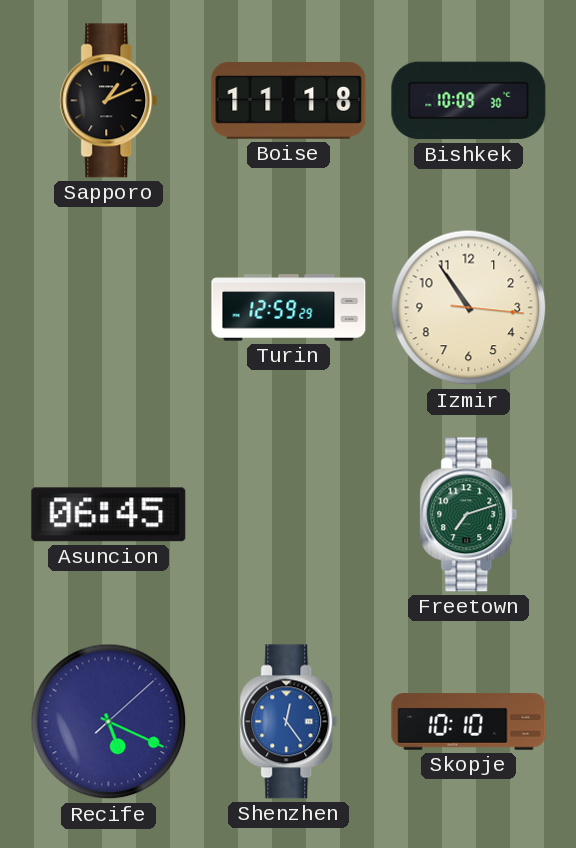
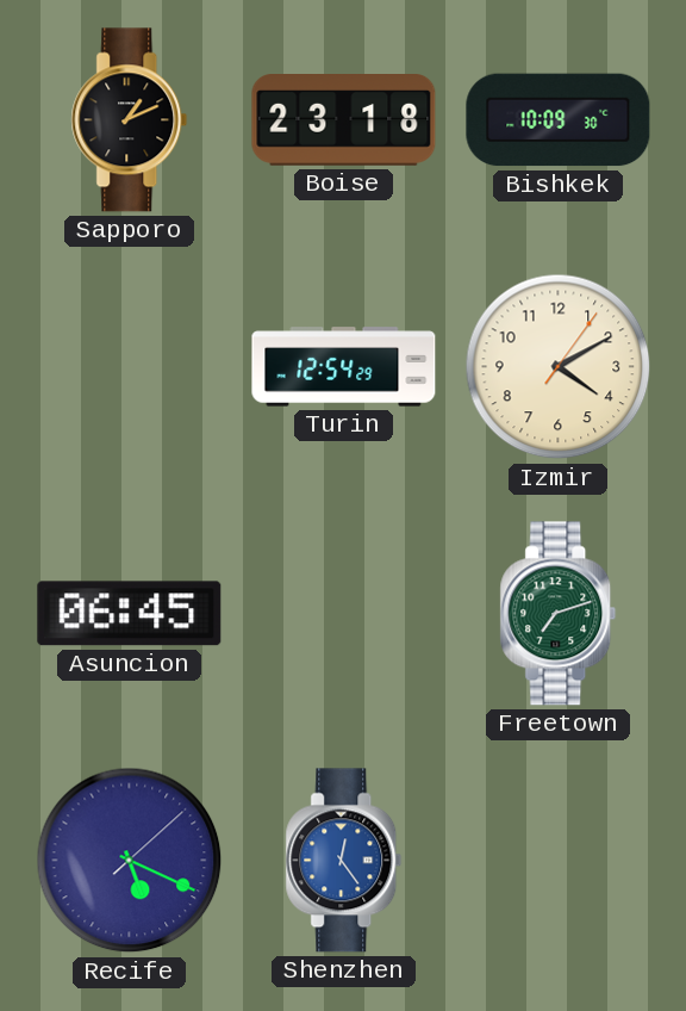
Boise: 11:18 -> 23:18 (344, 120)
Turin: 12:59 -> 12:54 (344, 367)
Izmir: 10:54 -> 4:10 (559, 367)
Skopje: 10:10 -> none (469, 722)
